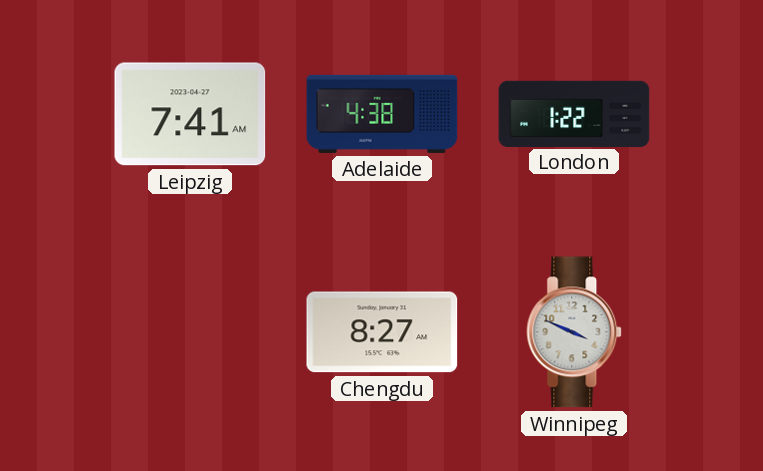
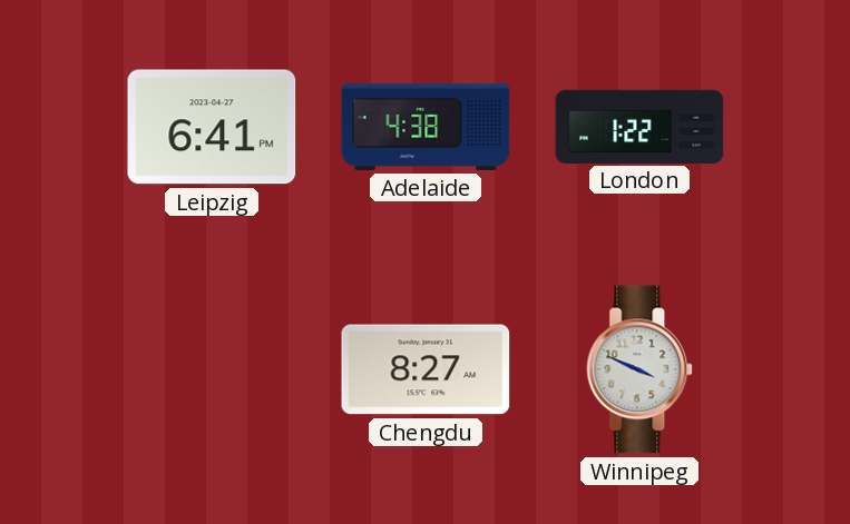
Leipzig: 7:41 -> 6:41 (212, 127)
